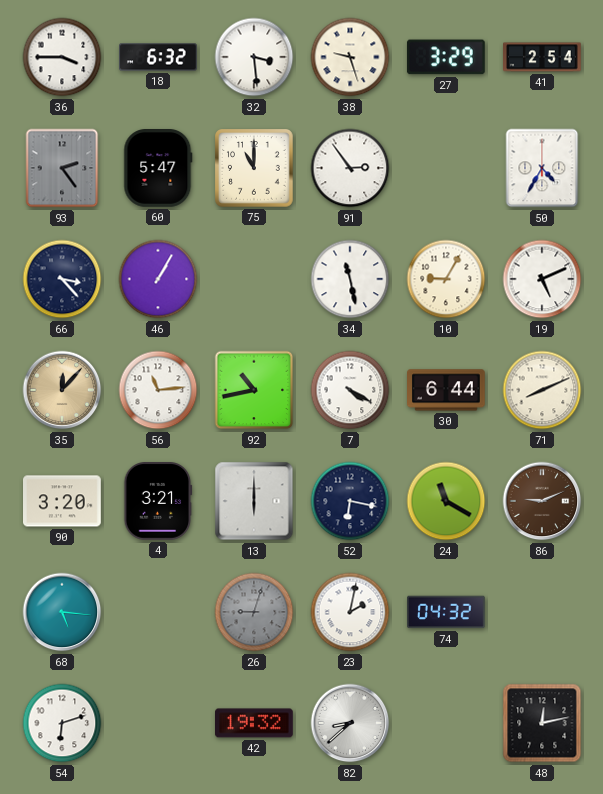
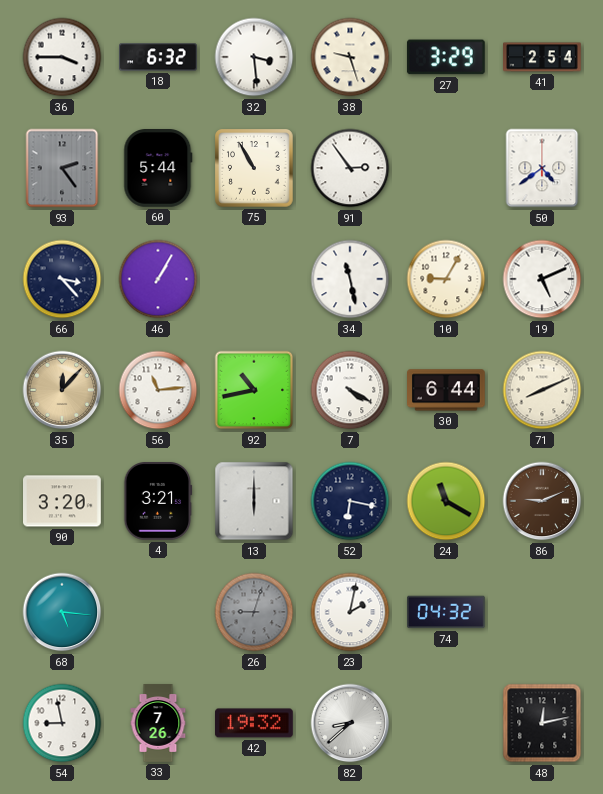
60: 5:47 -> 5:44 (158, 169)
75: 11:00 -> 10:55 (255, 169)
50: 4:35 -> 4:39 (542, 168)
54: 6:12 -> 8:58 (62, 723)
33: none -> 7:26 (158, 723)
